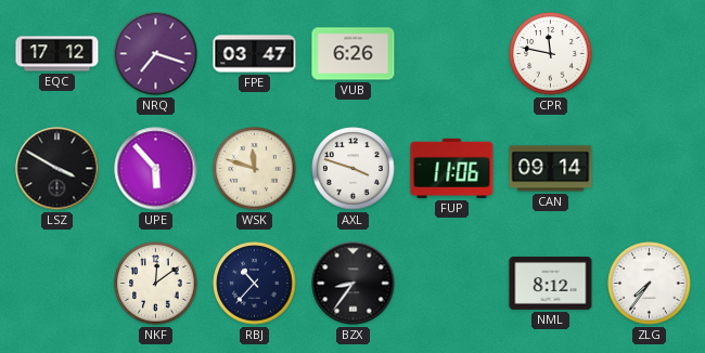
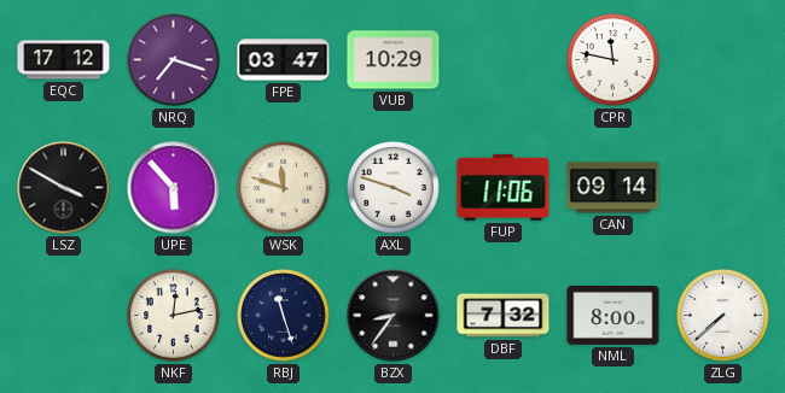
VUB: 6:26 -> 10:29 (394, 60)
NKF: 12:09 -> 12:13 (174, 316)
RBJ: 10:37 -> 11:27 (284, 316)
DBF: none -> 7:32 (504, 316)
NML: 8:12 -> 8:00 (614, 316)
ZLG: 7:36 -> 7:38 (723, 316)
